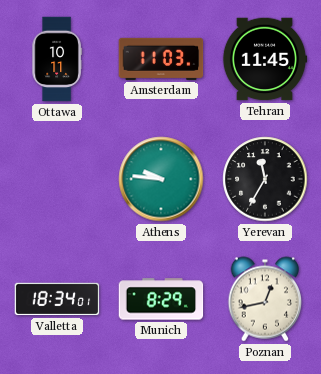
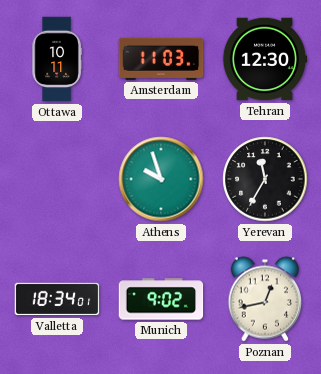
Tehran: 11:45 -> 12:30 (265, 59)
Athens: 9:46 -> 9:57 (161, 179)
Munich: 8:29 -> 9:02 (161, 299)
